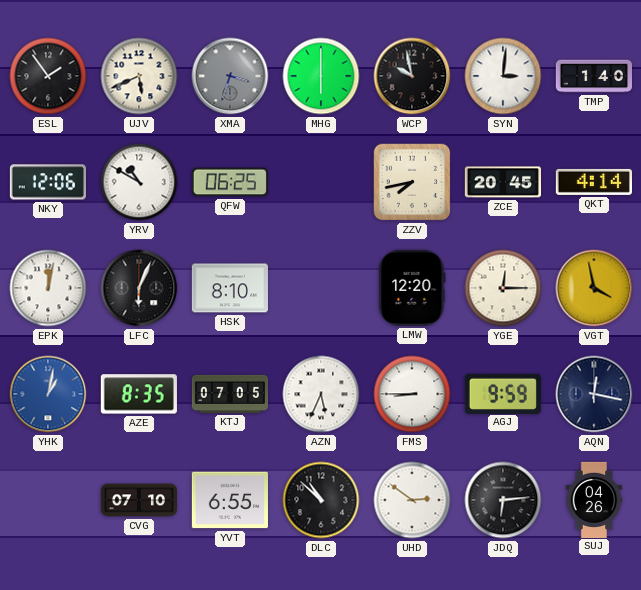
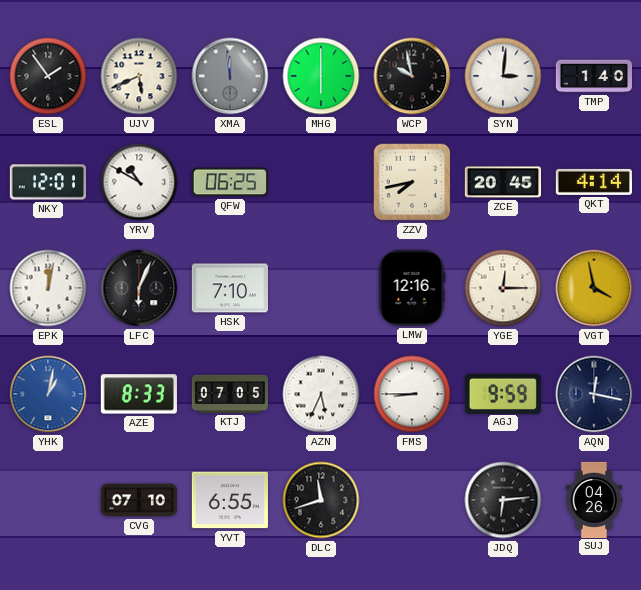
XMA: 3:33 -> 11:59 (230, 76)
NKY: 12:06 -> 12:01 (48, 182)
HSK: 8:10 -> 7:10 (229, 288)
LMW: 12:20 -> 12:16 (412, 288)
AZE: 8:35 -> 8:33 (139, 394)
DLC: 10:52 -> 11:42 (321, 500)
UHD: 2:51 -> none (412, 500)
